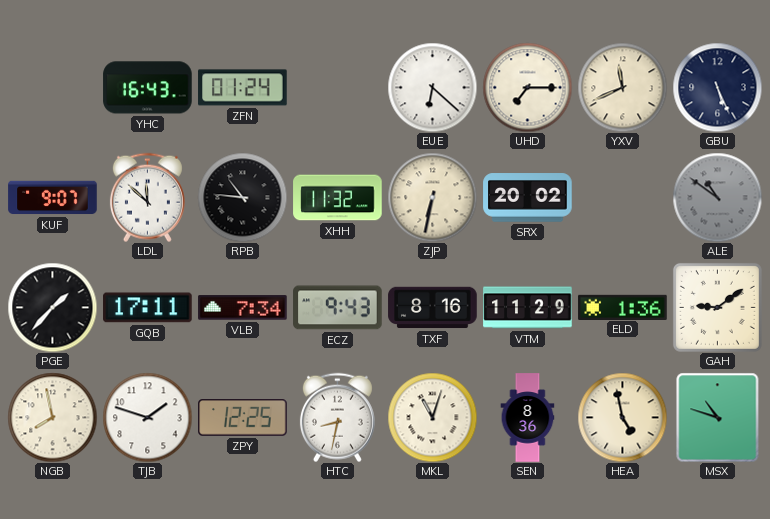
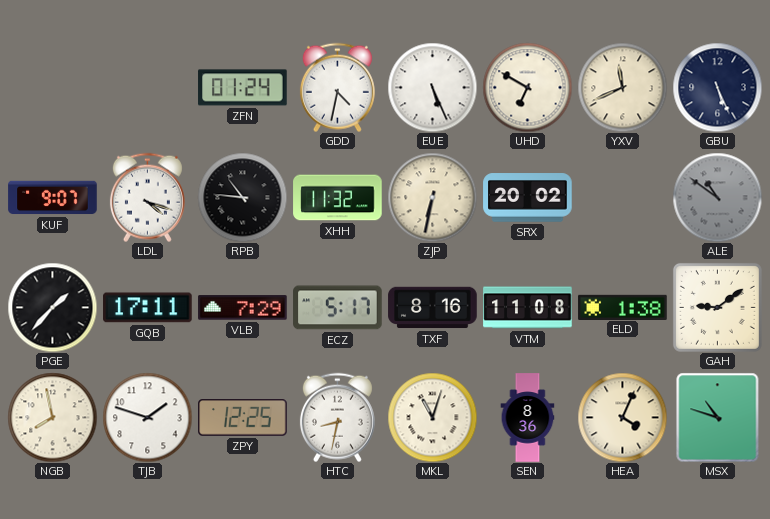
YHC: 16:43 -> none (148, 88)
GDD: none -> 4:32 (337, 87)
EUE: 6:22 -> 5:26 (432, 87)
UHD: 7:15 -> 6:50 (527, 87)
LDL: 11:52 -> 4:18 (147, 197)
VLB: 7:34 -> 7:29 (243, 308)
ECZ: 9:43 -> 5:17 (338, 308)
VTM: 11:29 -> 11:08 (528, 308)
ELD: 1:36 -> 1:38 (623, 307)
HEA: 4:58 -> 4:04 (622, 417)
